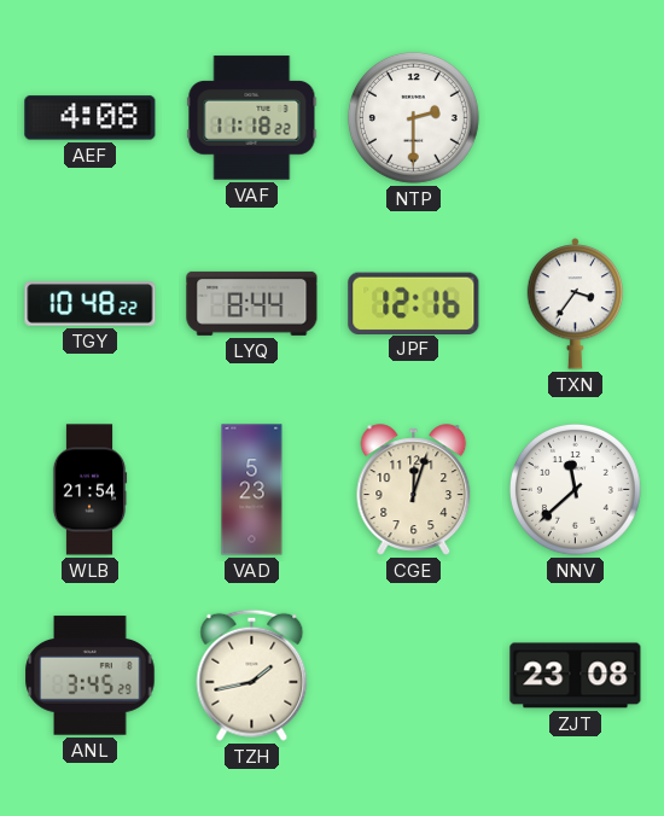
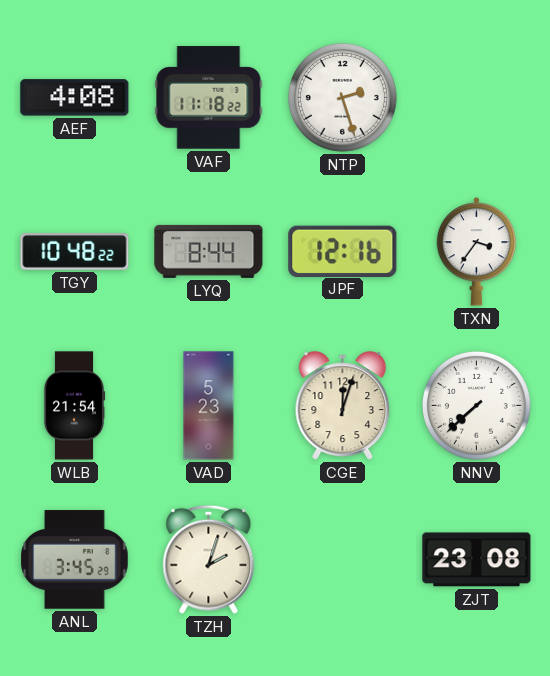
NTP: 2:30 -> 2:27 (342, 97)
NNV: 11:38 -> 7:38 (476, 405)
TZH: 1:43 -> 2:03 (209, 559)
